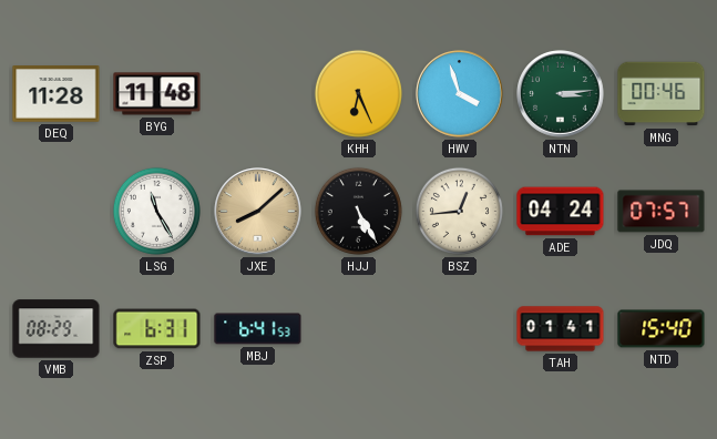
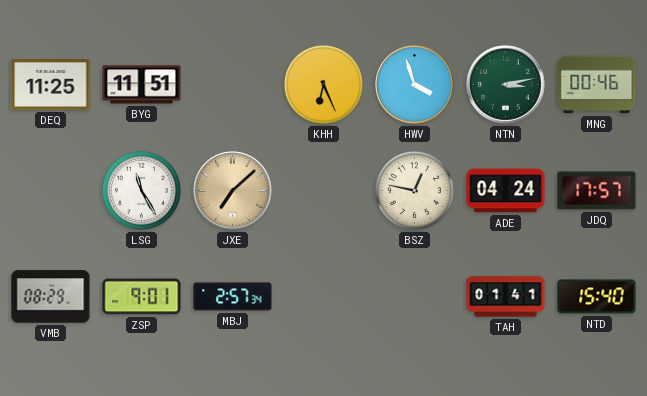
DEQ: 11:28 -> 11:25 (51, 85)
BYG: 11:48 -> 11:51 (142, 85)
NTN: 3:14 -> 3:13 (506, 85)
JXE: 8:08 -> 7:08 (233, 191)
HJJ: 5:25 -> none (358, 211)
BSZ: 12:44 -> 12:47 (414, 190)
JDQ: 07:57 -> 17:57 (597, 191)
ZSP: 6:31 -> 9:01 (142, 297)
MBJ: 6:41 -> 2:57 (233, 297)
